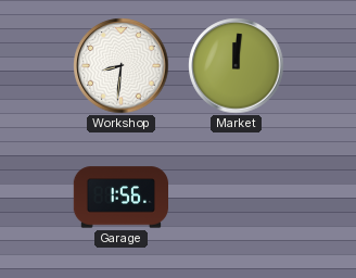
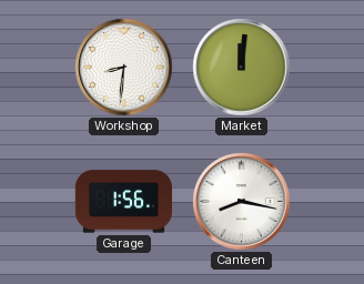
Canteen: none -> 8:17 (242, 202)
